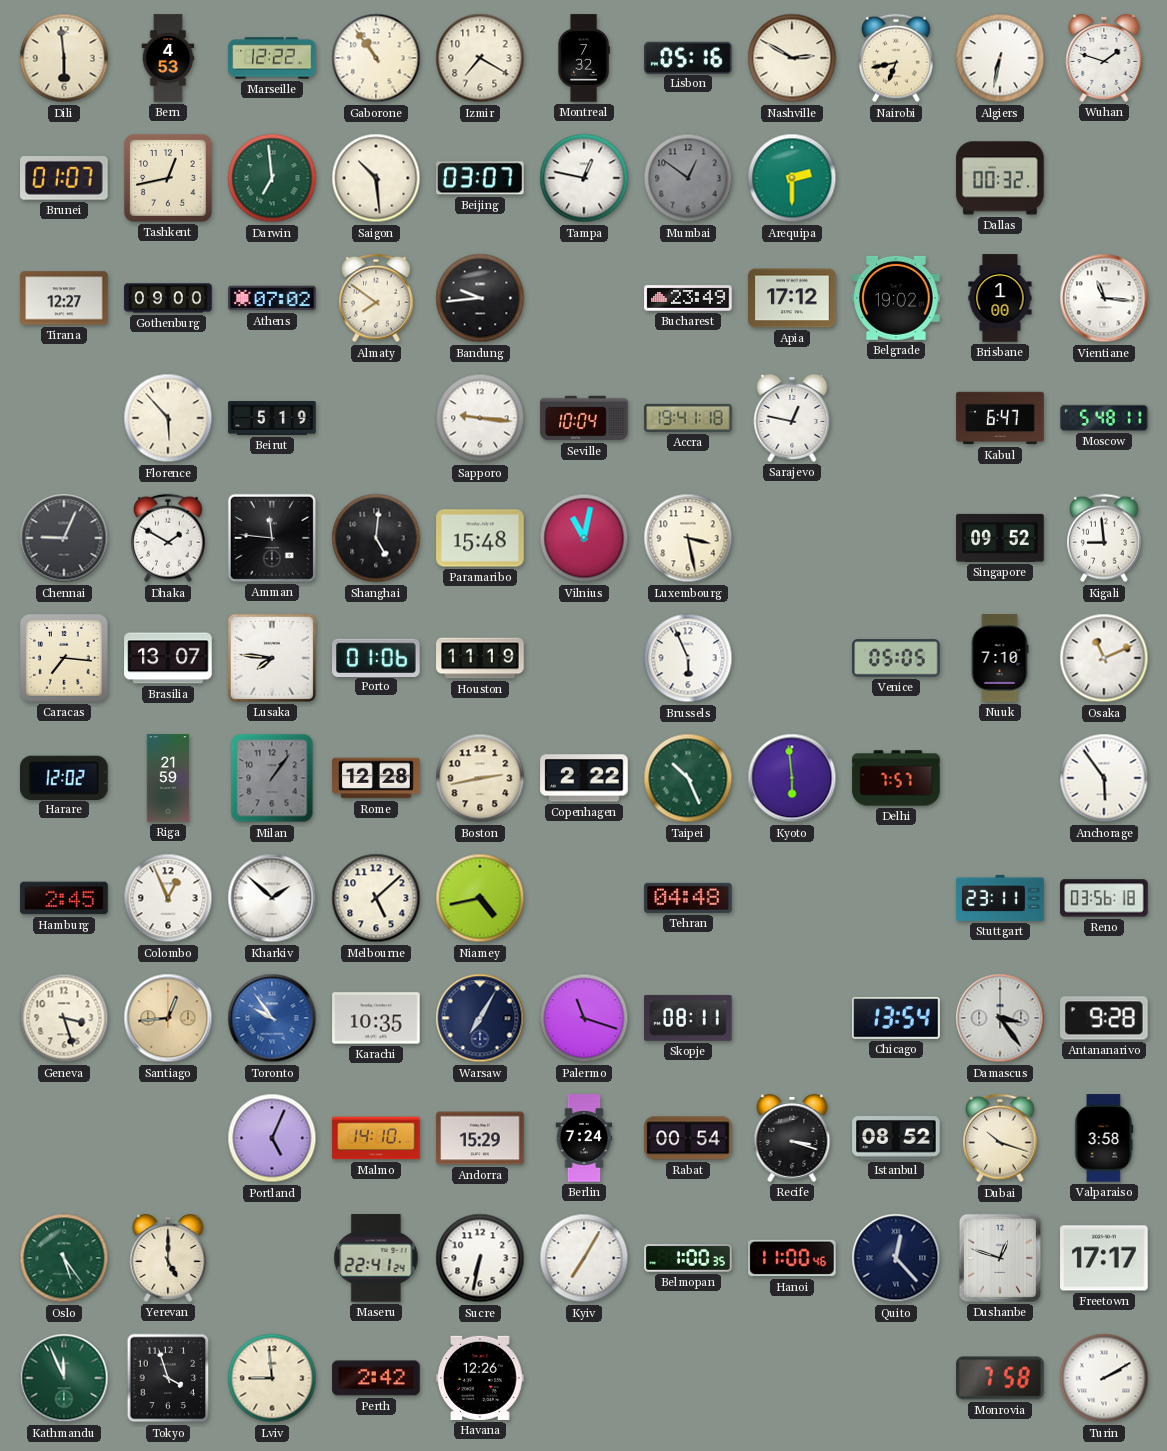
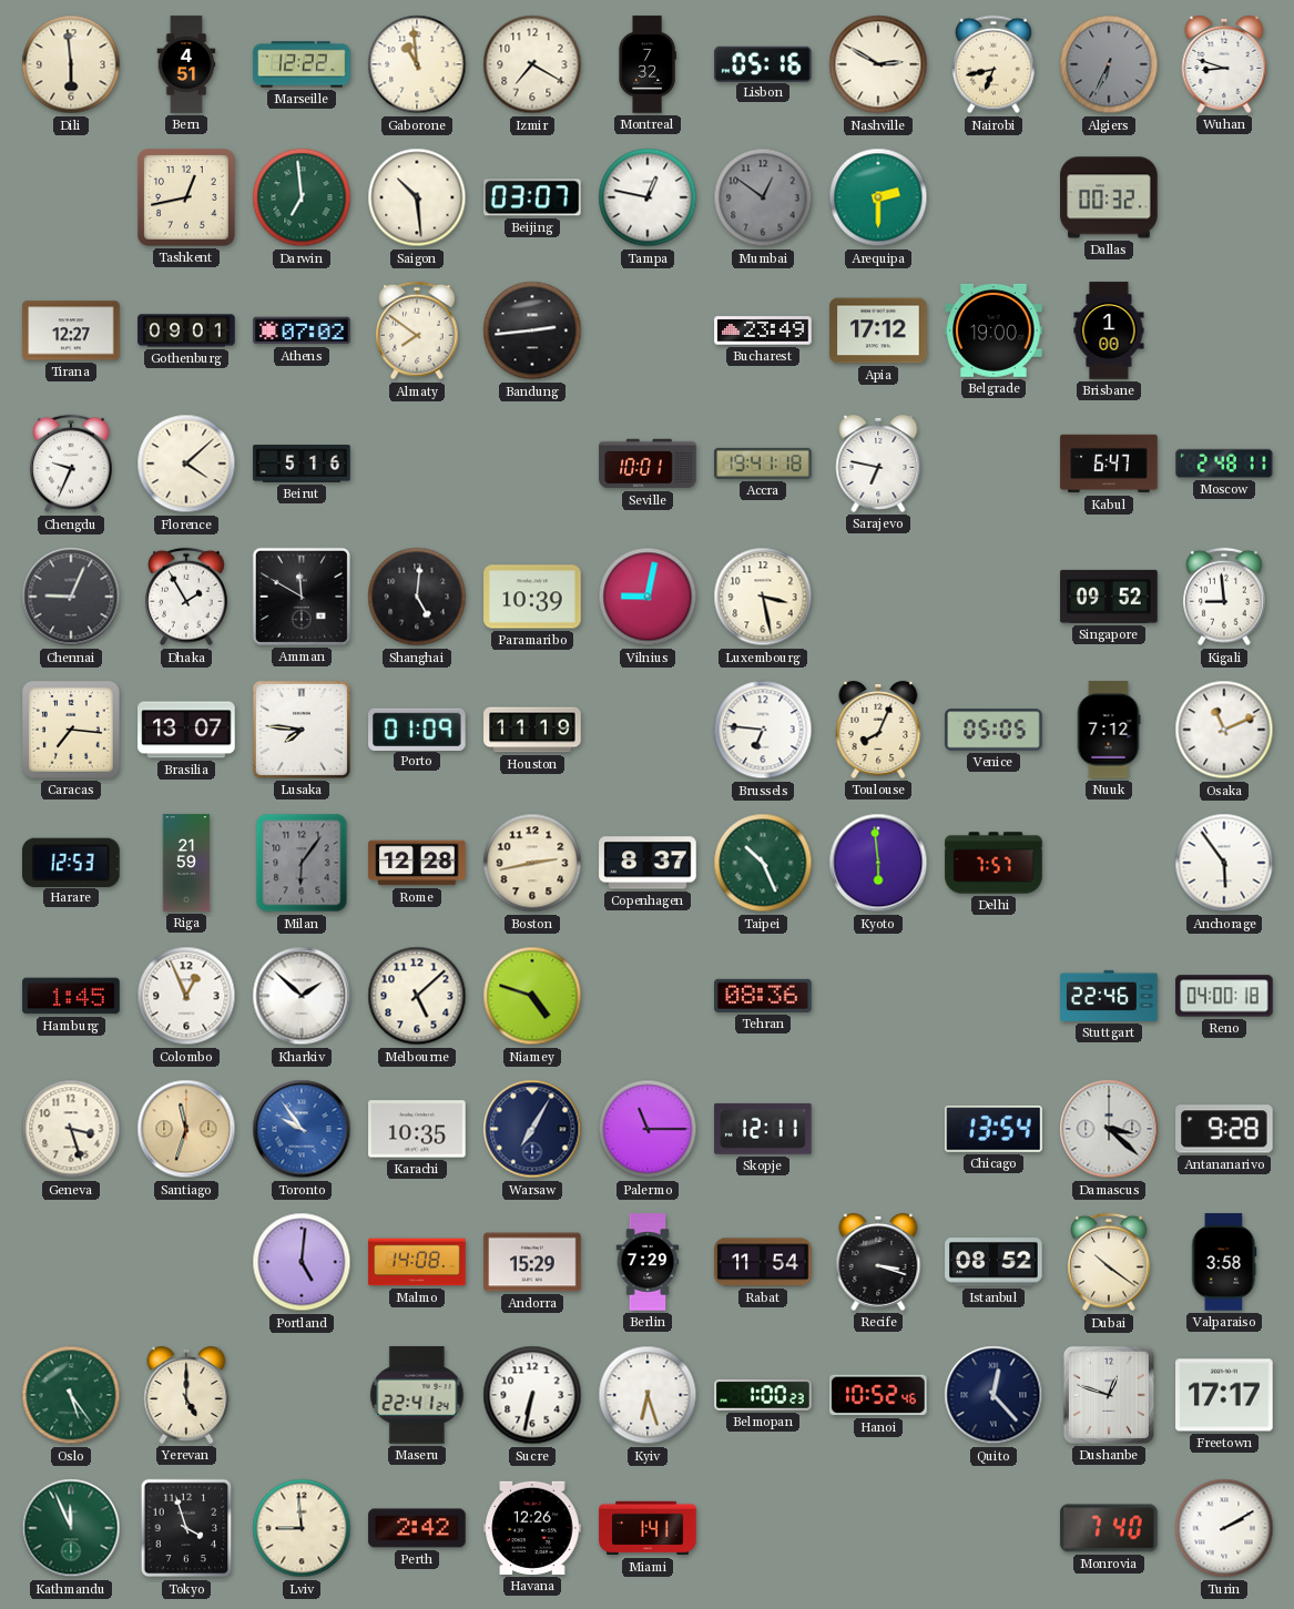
Bern: 4:53 -> 4:51 (186, 64)
Gaborone: 10:54 -> 10:59 (417, 64)
Algiers: 6:32 -> 6:34 (1109, 64)
Algiers dial: white -> grey (1109, 64)
Wuhan: 1:48 -> 8:48 (1224, 64)
Brunei: 01:07 -> none (64, 179)
Gothenburg: 09:00 -> 09:01 (186, 330)
Bandung: 9:44 -> 2:44 (532, 330)
Belgrade: 19:02 -> 19:00 (994, 330)
Vientiane: 11:16 -> none (1104, 298)
Chengdu: none -> 9:34 (72, 464)
Florence: 5:53 -> 4:08 (186, 464)
Beirut: 5:19 -> 5:16 (302, 464)
Sapporo: 9:16 -> none (480, 418)
Seville: 10:04 -> 10:01 (648, 464)
Sarajevo: 12:47 -> 6:47 (878, 464)
Moscow: 5:48 -> 2:48 (1224, 464)
Dhaka: 1:50 -> 1:55 (187, 597)
Amman: 11:46 -> 11:50 (302, 597)
Paramaribo: 15:48 -> 10:39 (532, 597)
Vilnius: 11:02 -> 9:02 (648, 597)
Porto: 01:06 -> 01:09 (417, 729)
Brussels: 5:56 -> 6:46 (763, 730)
Toulouse: none -> 8:04 (878, 730)
Nuuk: 7:10 -> 7:12 (1109, 730)
Harare: 12:02 -> 12:53 (72, 862)
Milan: 1:06 -> 6:06 (302, 863)
Copenhagen: 2:22 -> 8:37 (648, 863)
Hamburg: 2:45 -> 1:45 (71, 996)
Niamey: 4:43 -> 4:48 (532, 996)
Tehran: 04:48 -> 08:36 (763, 996)
Stuttgart: 23:11 -> 22:46 (1109, 996)
Reno: 03:56 -> 04:00 (1224, 996)
Santiago: 12:44 -> 11:33 (186, 1129)
Palermo: 11:18 -> 11:15 (648, 1129)
Skopje: 08:11 -> 12:11 (763, 1129)
Damascus: 3:24 -> 3:22 (1109, 1129)
Portland: 5:04 -> 5:01 (302, 1262)
Malmo: 14:10 -> 14:08 (417, 1262)
Berlin: 7:24 -> 7:29 (648, 1262)
Rabat: 00:54 -> 11:54 (763, 1262)
Dubai: 10:18 -> 10:21 (1110, 1262)
Kyiv: 7:05 -> 6:27 (648, 1395)
Belmopan: 1:00:35 -> 1:00:23 (763, 1395)
Hanoi: 11:00 -> 10:52 (878, 1395)
Miami: none -> 1:41 (648, 1528)
Monrovia: 7:58 -> 7:40 (1109, 1528)
